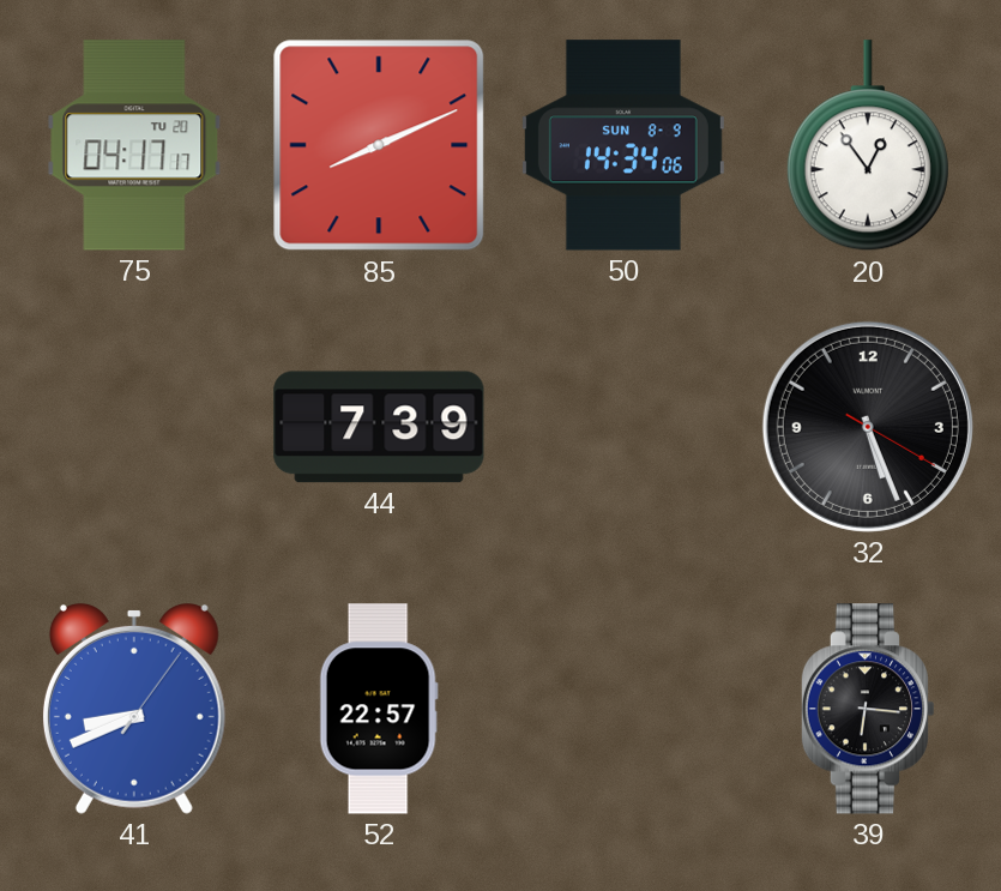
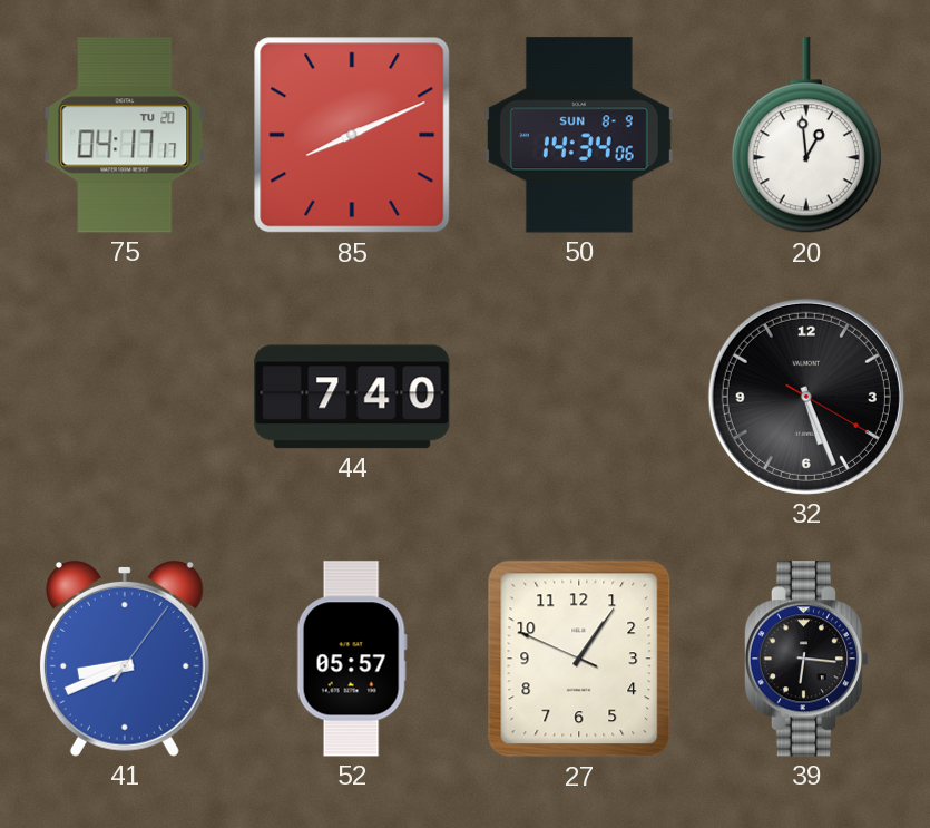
20: 12:54 -> 12:59 (806, 136)
44: 7:39 -> 7:40 (352, 397)
52: 22:57 -> 05:57 (352, 659)
27: none -> 1:05 (579, 659)
